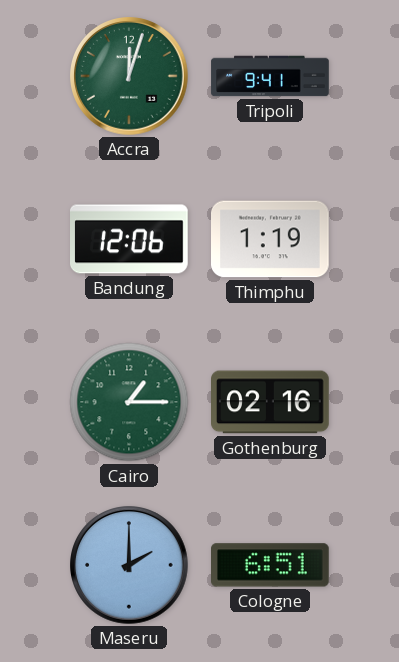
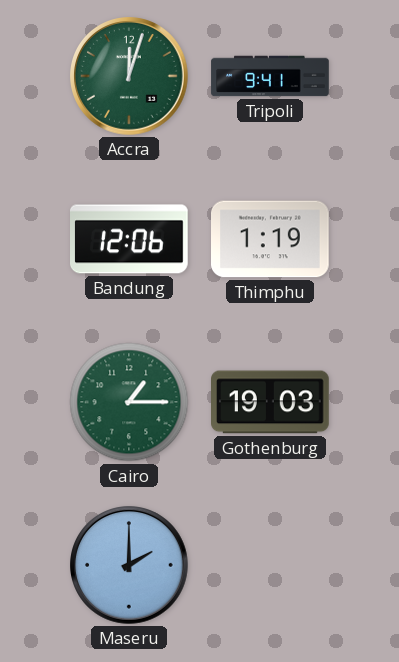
Gothenburg: 02:16 -> 19:03 (270, 402)
Cologne: 6:51 -> none (271, 565)
